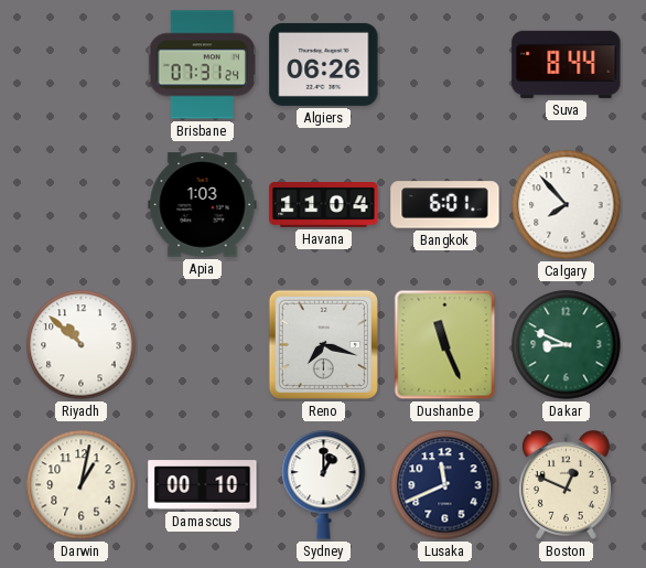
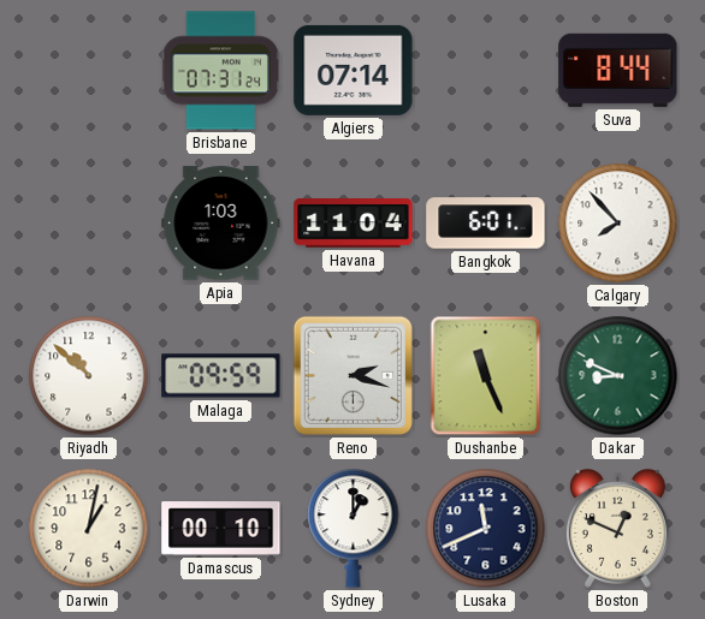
Algiers: 06:26 -> 07:14 (354, 70)
Malaga: none -> 09:59 (221, 376)
Reno: 7:18 -> 2:18 (352, 375)
